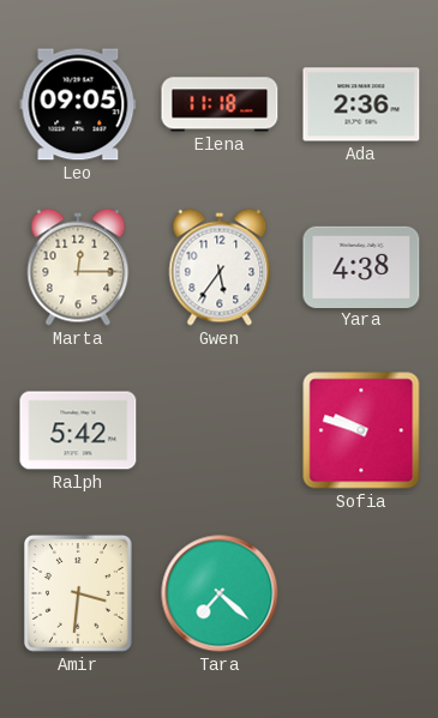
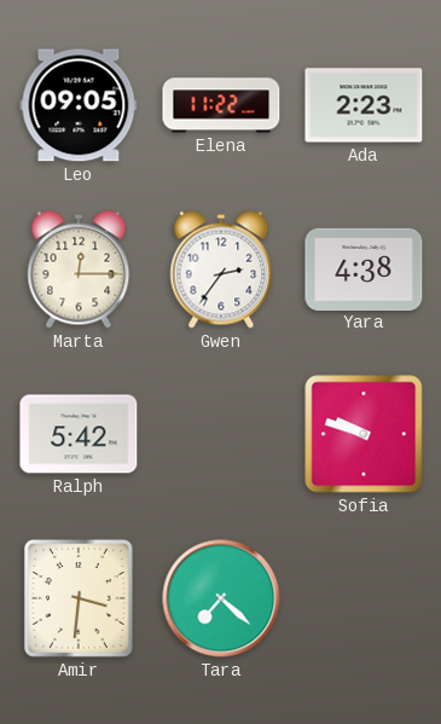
Elena: 11:18 -> 11:22 (221, 105)
Ada: 2:36 -> 2:23 (364, 105)
Gwen: 5:36 -> 2:36 (221, 270)
